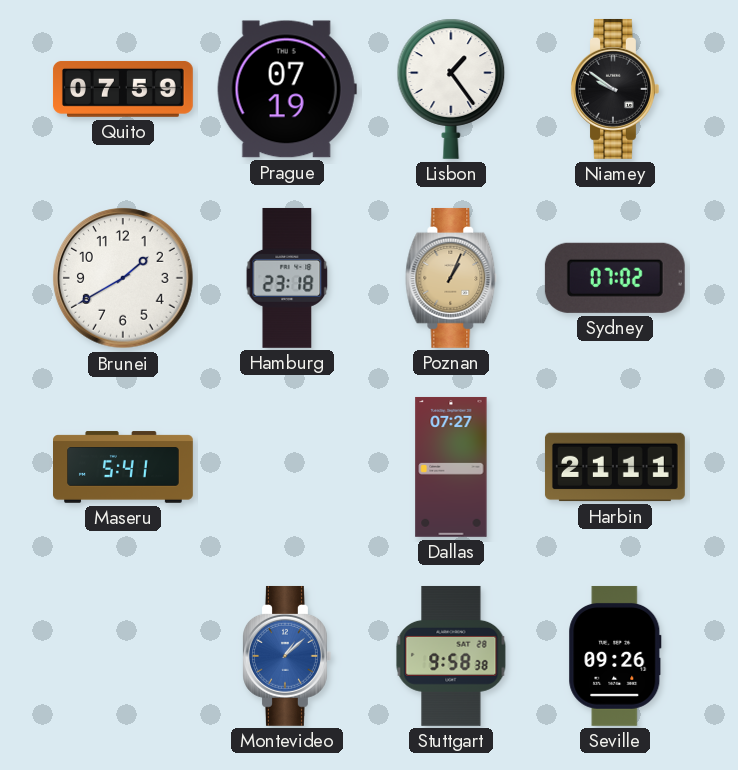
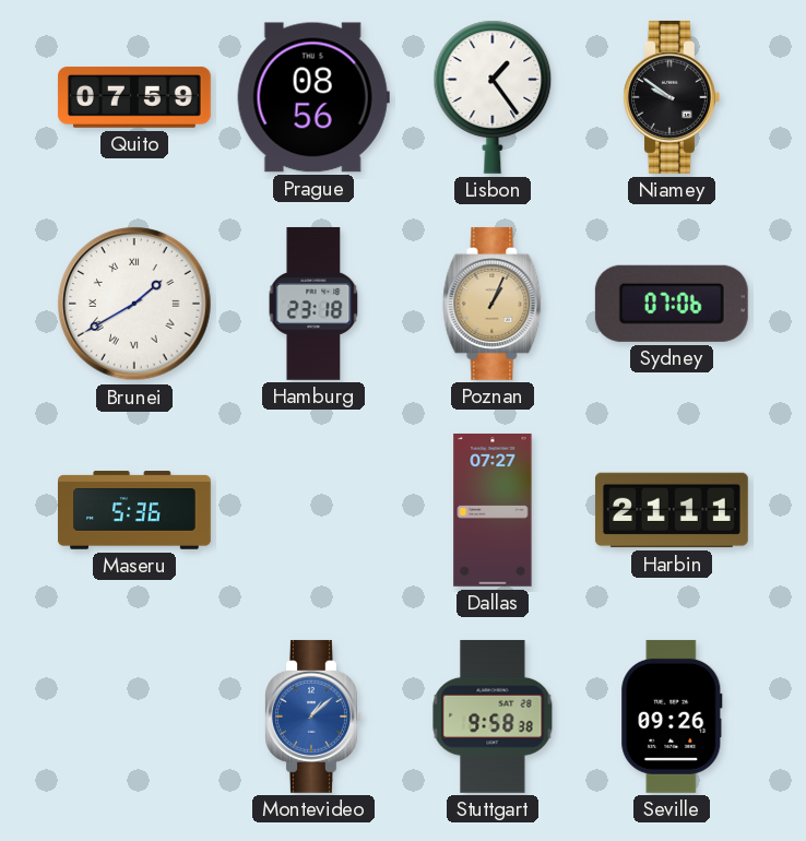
Prague: 07:19 -> 08:56 (313, 97)
Brunei numerals: Arabic -> Roman (135, 305)
Sydney: 07:02 -> 07:06 (672, 304)
Maseru: 5:41 -> 5:36 (135, 510)
